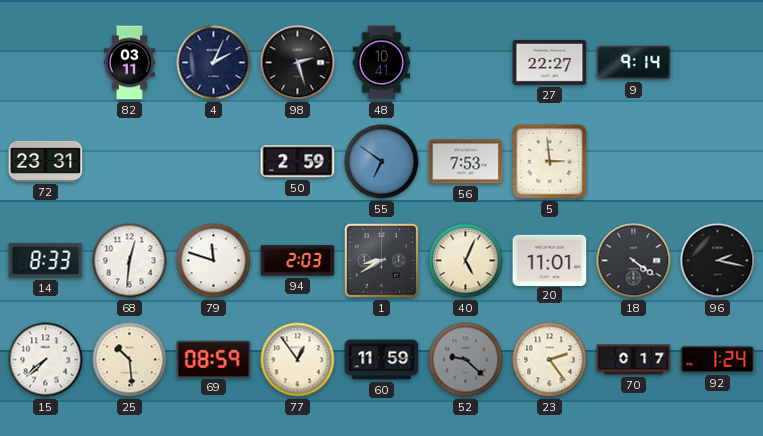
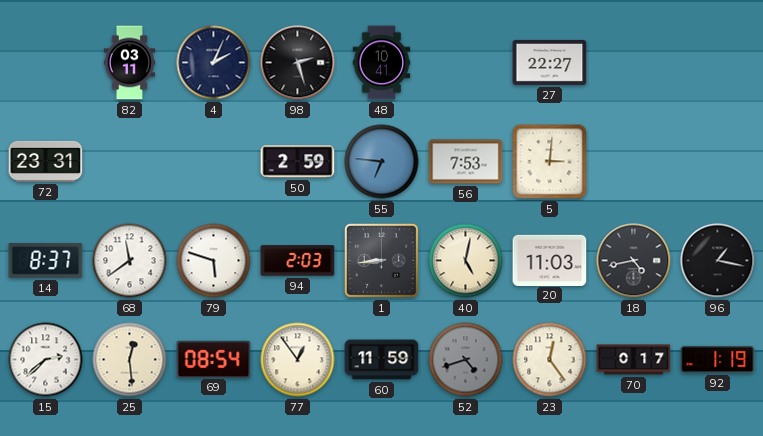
9: 9:14 -> none (634, 63)
55: 6:51 -> 6:46 (382, 162)
5: 2:59 -> 3:01 (550, 162)
14: 8:33 -> 8:37 (46, 261)
68: 12:31 -> 11:39 (130, 261)
79: 11:48 -> 5:48 (214, 261)
1: 8:40 -> 8:44 (382, 261)
40: 5:04 -> 5:02 (466, 261)
20: 11:01 -> 11:03 (550, 260)
18: 4:21 -> 4:43 (634, 261)
96: 2:17 -> 1:17 (718, 261)
15: 7:38 -> 2:38 (46, 360)
25: 10:29 -> 12:29 (130, 360)
69: 08:59 -> 08:54 (214, 359)
52: 9:22 -> 4:42 (466, 360)
23: 2:24 -> 12:24 (550, 360)
92: 1:24 -> 1:19 (718, 359)
